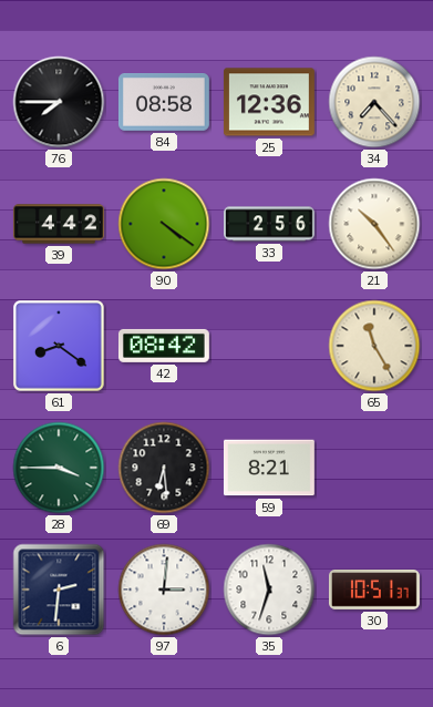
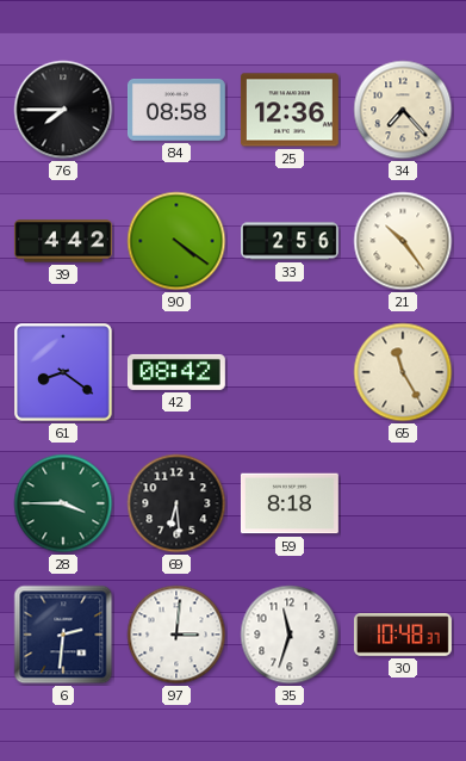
59: 8:21 -> 8:18 (290, 503)
30: 10:51 -> 10:48 (403, 635)
